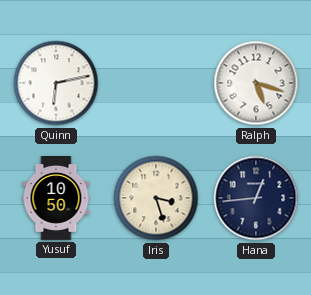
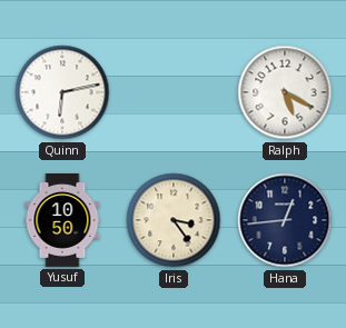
Ralph: 5:18 -> 5:20 (285, 92)
Iris: 3:27 -> 3:24 (174, 220)
